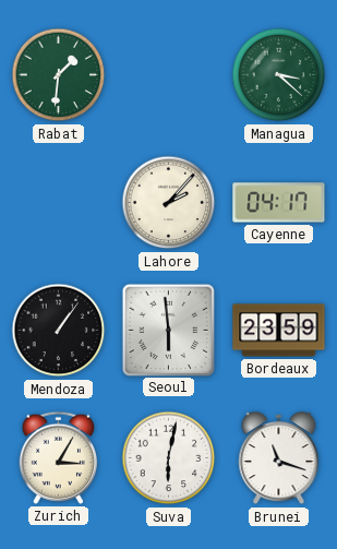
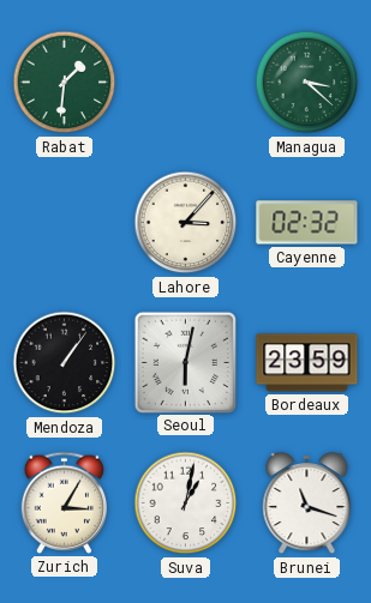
Lahore: 2:07 -> 3:07 (186, 223)
Cayenne: 04:17 -> 02:32 (307, 223)
Seoul: 5:59 -> 6:02 (185, 362)
Suva: 6:02 -> 1:02 (186, 503)
